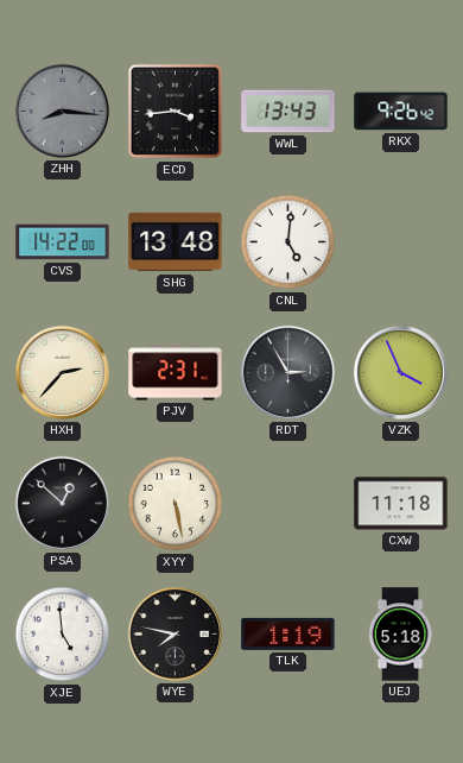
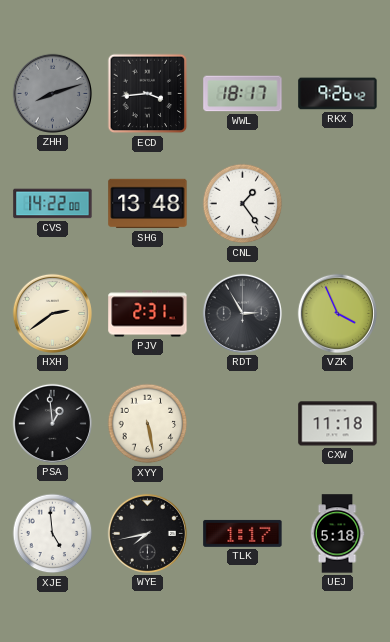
ZHH: 8:16 -> 8:12 (52, 93)
WWL: 13:43 -> 18:17 (243, 94)
CNL: 5:01 -> 1:24 (243, 204)
HXH: 2:37 -> 2:39 (52, 313)
PSA: 12:52 -> 12:59 (52, 423)
WYE: 7:47 -> 7:43 (147, 533)
TLK: 1:19 -> 1:17 (243, 533)
